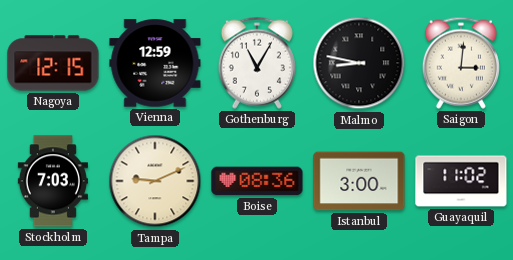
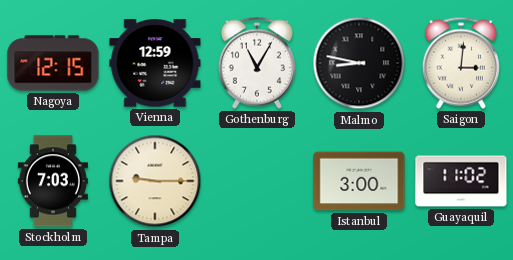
Tampa: 9:11 -> 9:15 (155, 181)
Boise: 08:36 -> none (257, 181)
